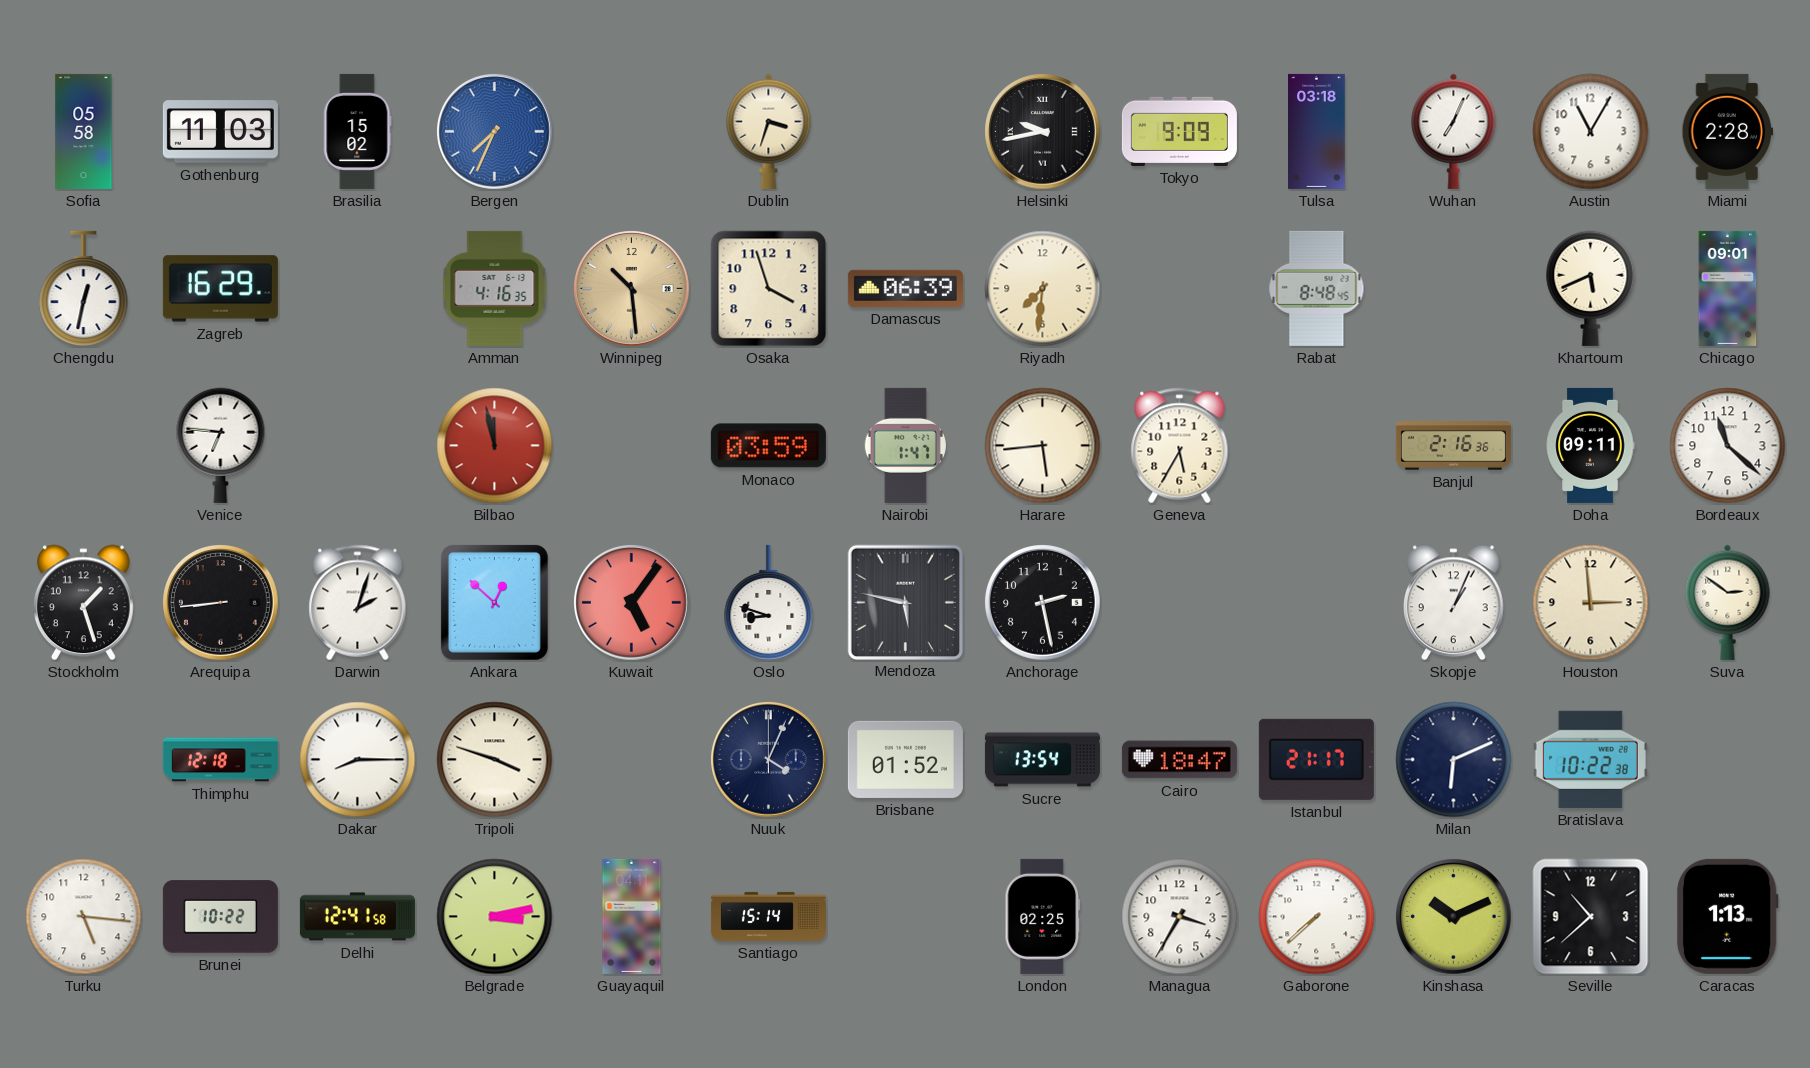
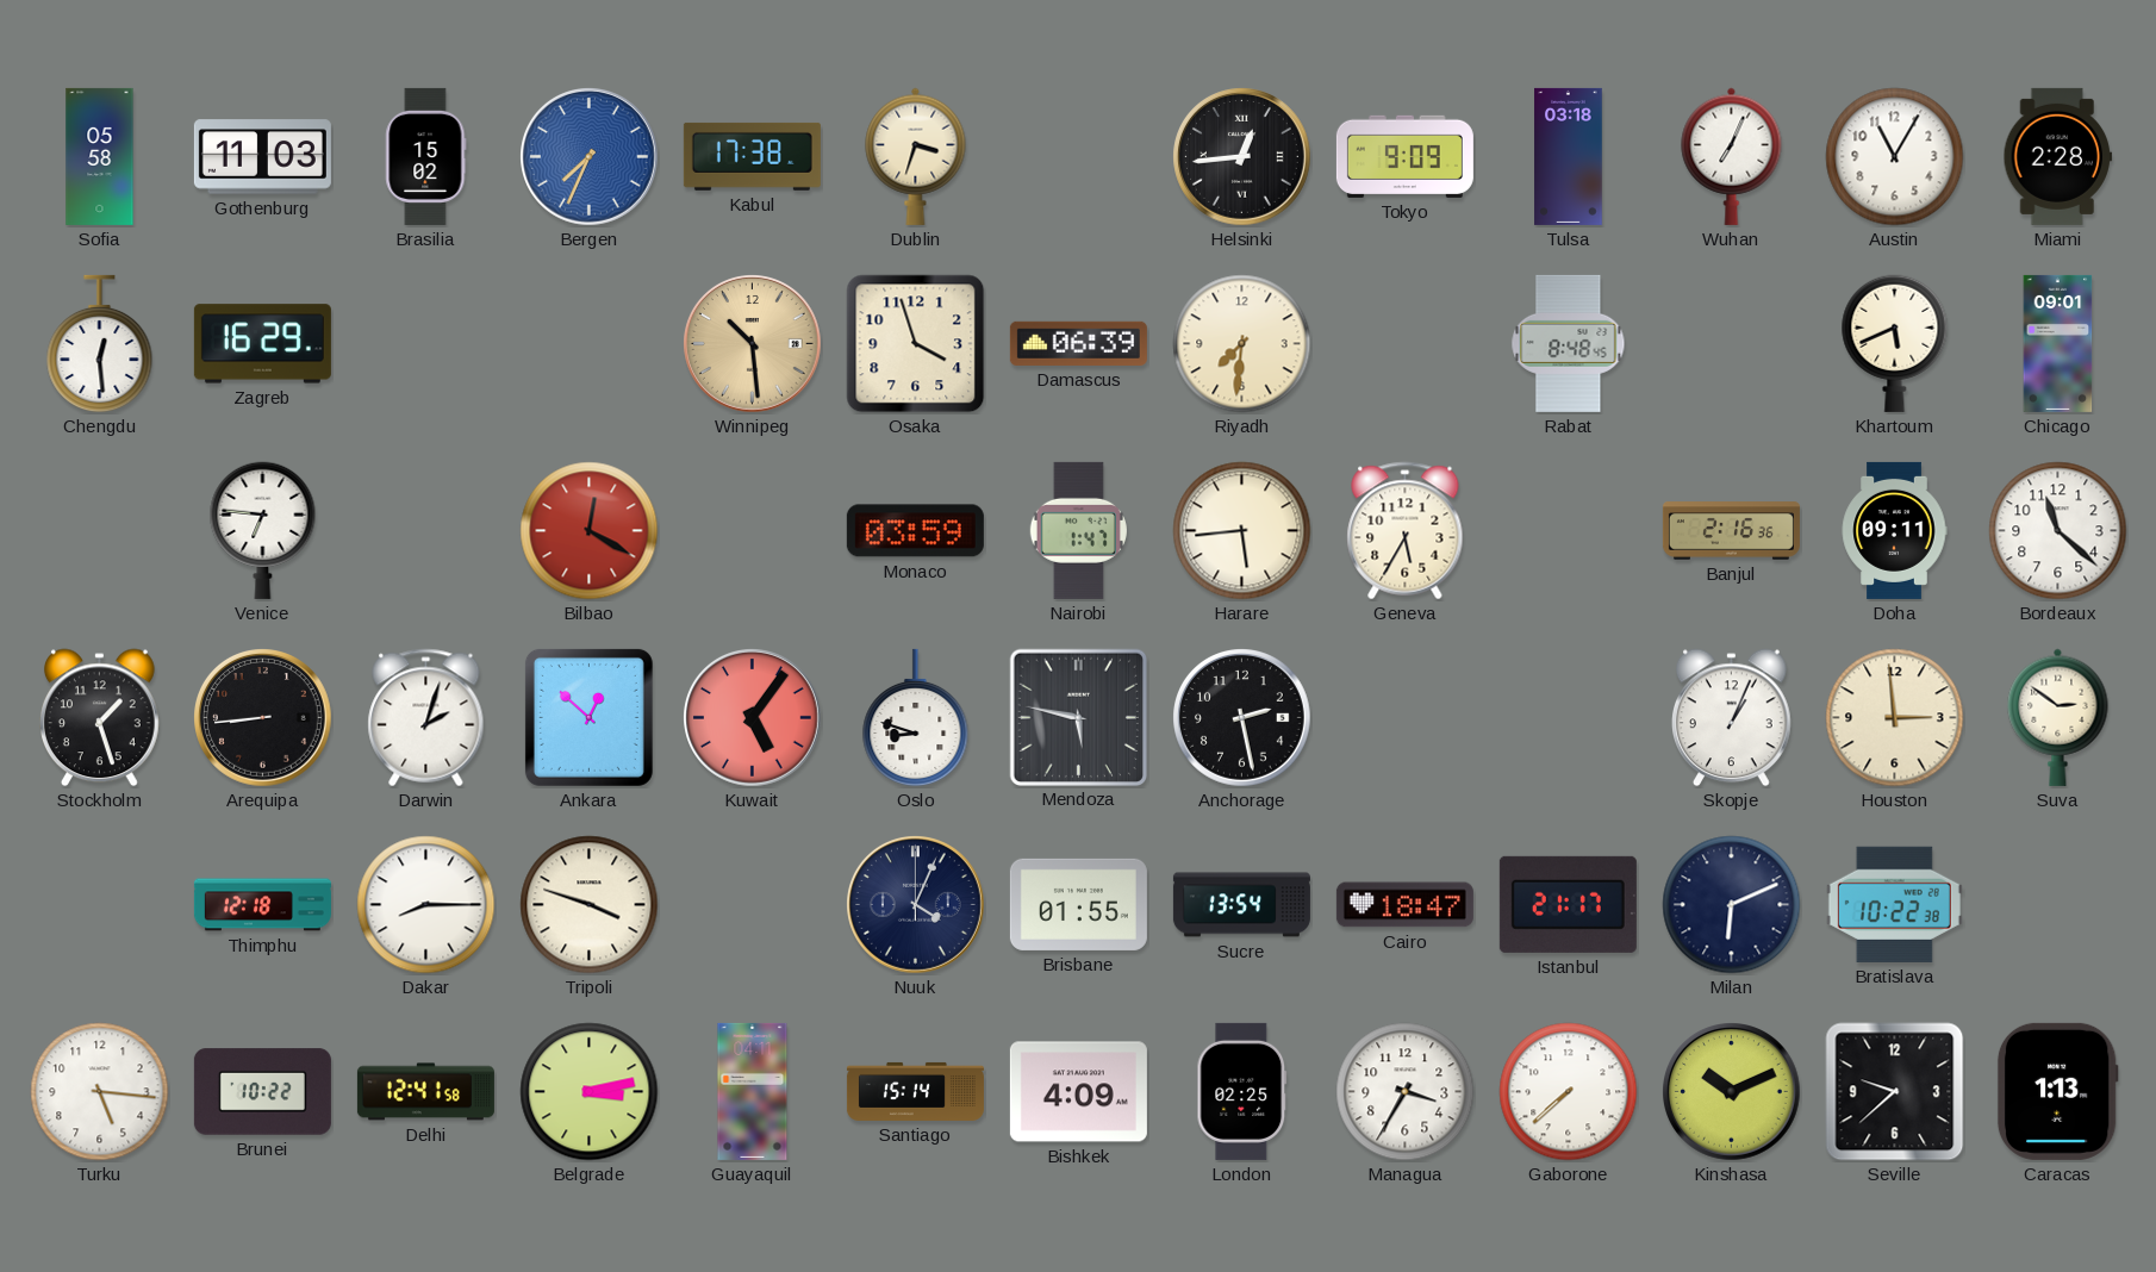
Kabul: none -> 17:38 (752, 156)
Helsinki: 9:43 -> 12:44 (1242, 157)
Chengdu: 12:32 -> 12:29 (100, 344)
Amman: 4:16 -> none (495, 288)
Bilbao: 11:58 -> 12:20 (590, 531)
Brisbane: 01:52 -> 01:55 (1078, 904)
Bishkek: none -> 4:09 (1078, 1092)
Seville: 10:38 -> 9:38 (1895, 1092)
